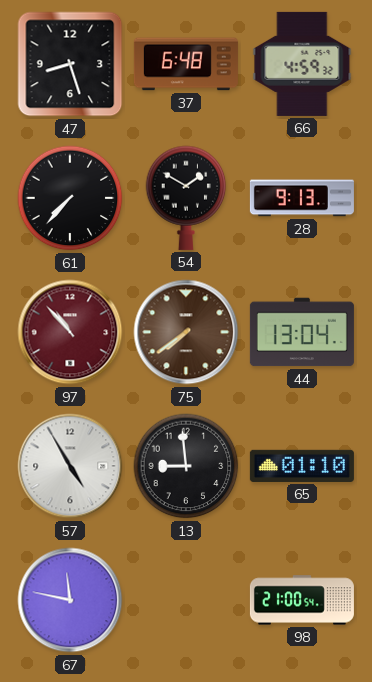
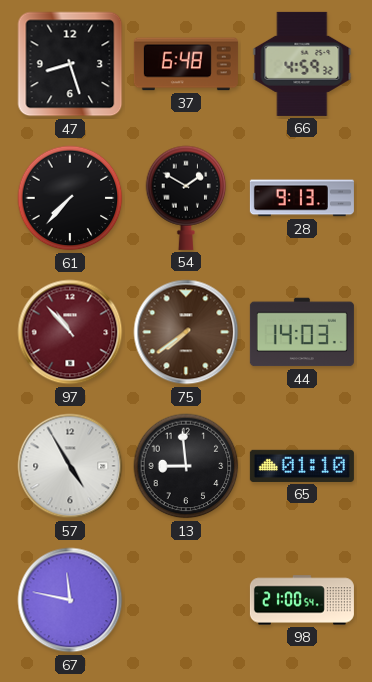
44: 13:04 -> 14:03 (302, 332)
